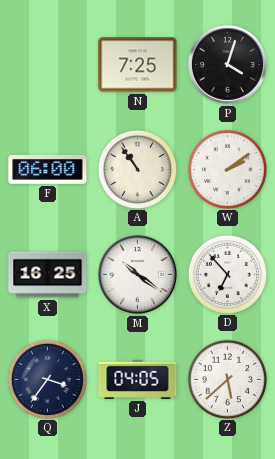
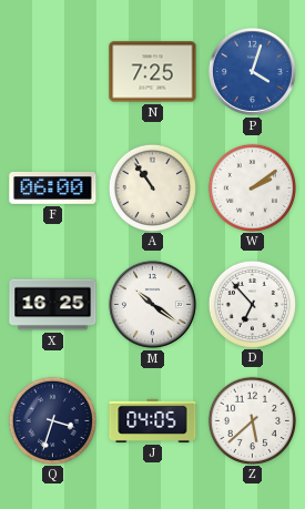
P dial: black -> blue (252, 71)
Q: 3:36 -> 3:33 (52, 420)
